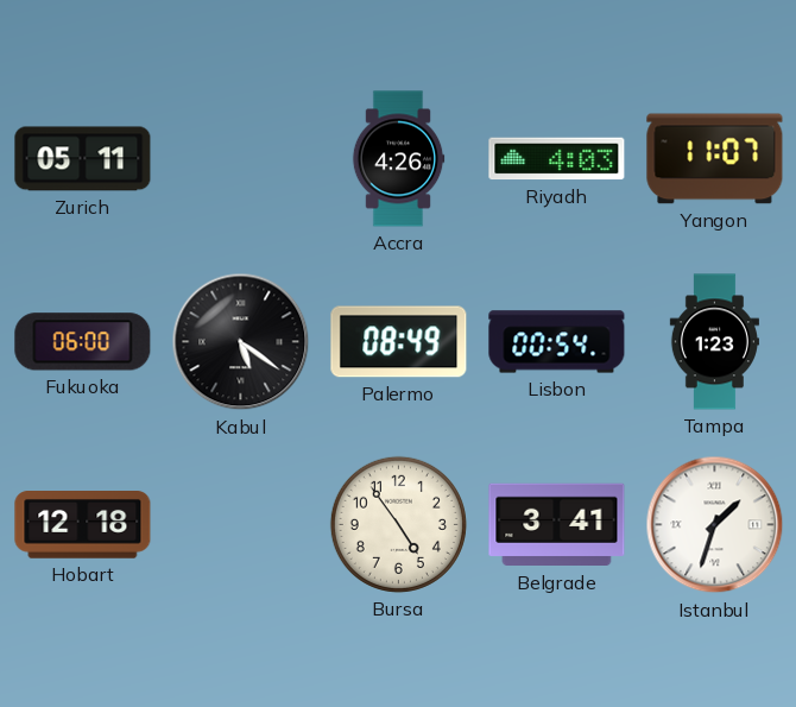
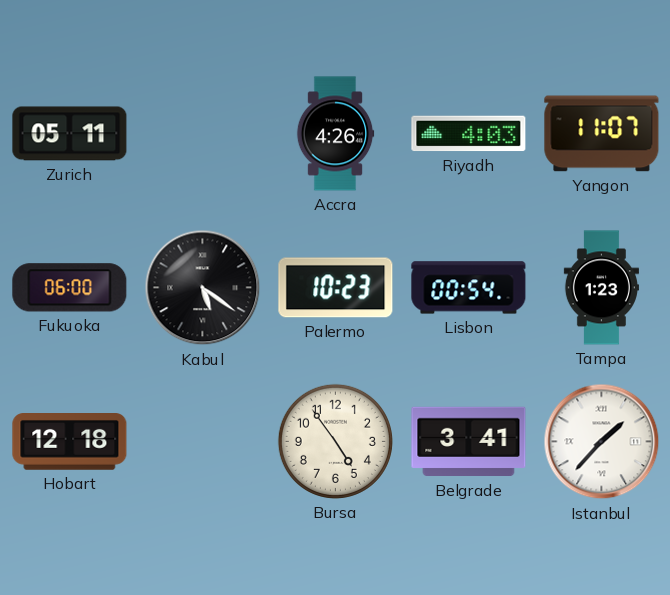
Palermo: 08:49 -> 10:23 (336, 288)
Istanbul: 1:33 -> 1:37 (602, 442)
